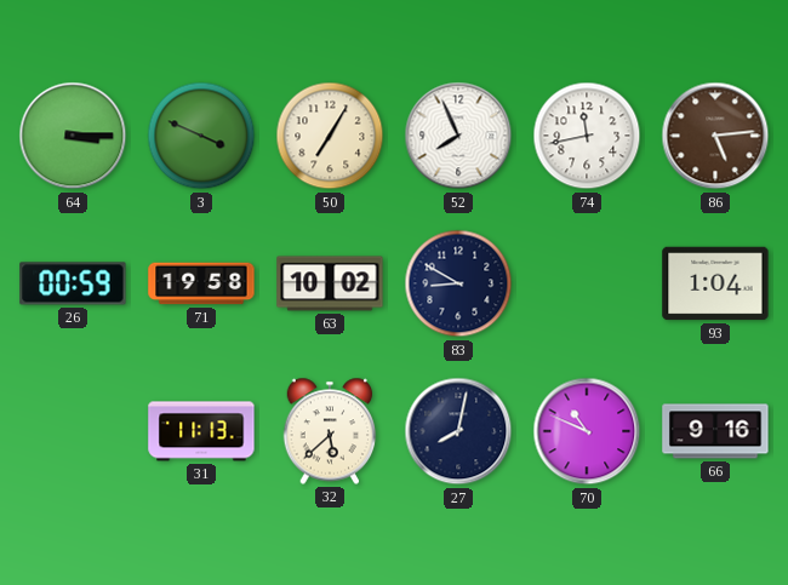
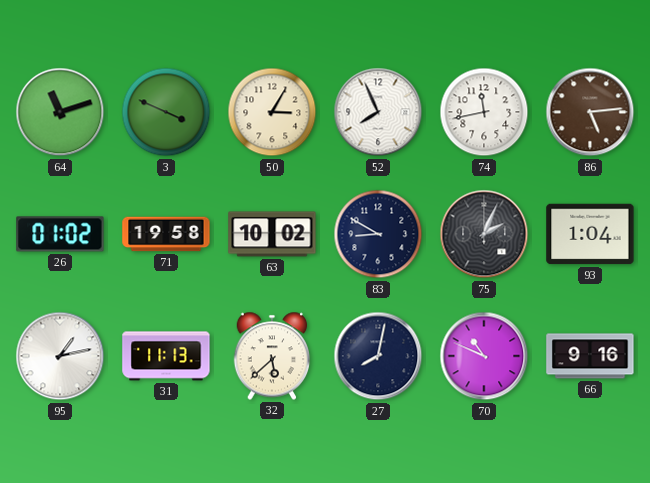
64: 3:15 -> 11:12 (60, 112)
50: 7:05 -> 3:05 (272, 112)
26: 00:59 -> 01:02 (60, 234)
75: none -> 2:04 (484, 234)
95: none -> 1:13 (60, 356)
